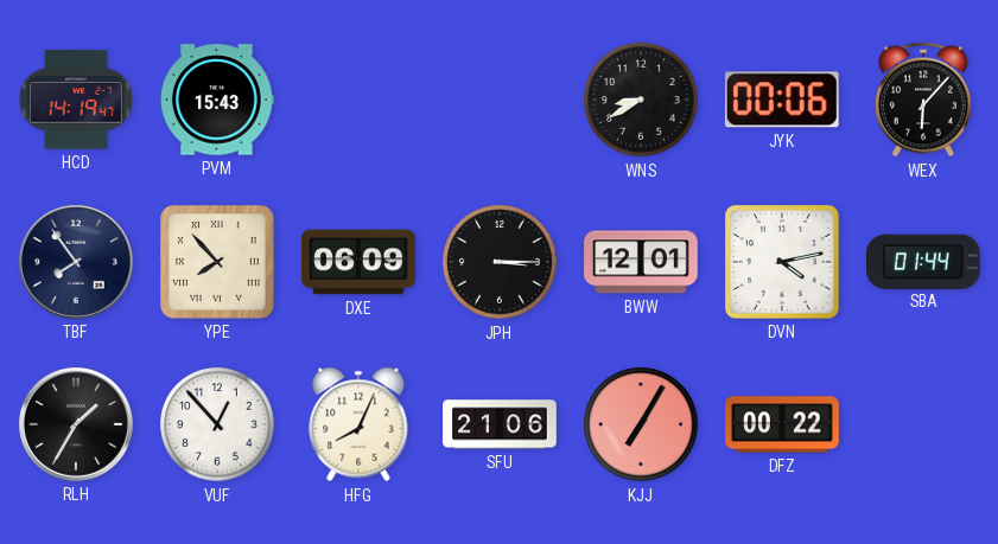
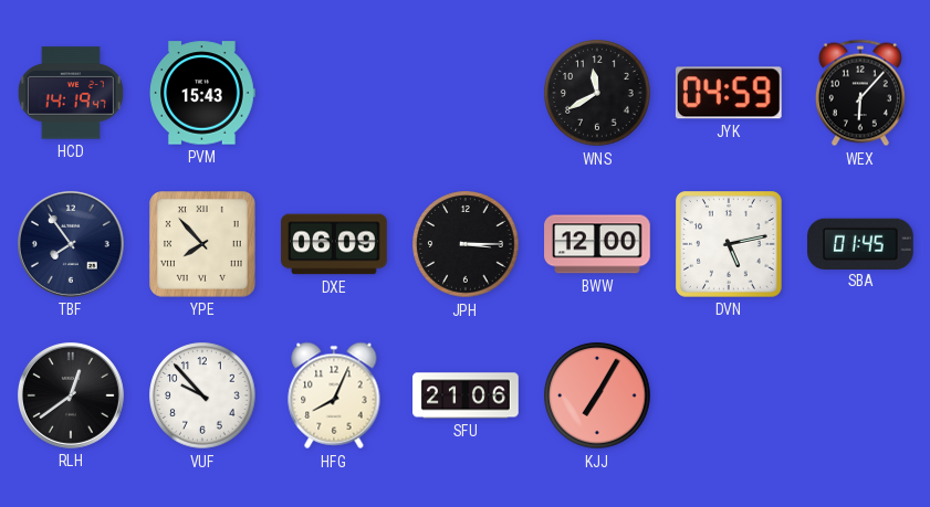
WNS: 8:40 -> 11:40 (597, 93)
JYK: 00:06 -> 04:59 (729, 93)
BWW: 12:01 -> 12:00 (597, 244)
DVN: 4:13 -> 5:13 (730, 245)
SBA: 01:44 -> 01:45 (861, 243)
RLH: 1:35 -> 12:39 (71, 395)
VUF: 12:53 -> 9:53 (202, 395)
DFZ: 00:22 -> none (782, 424)
